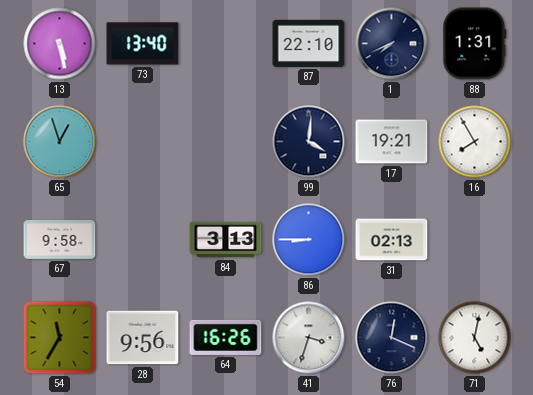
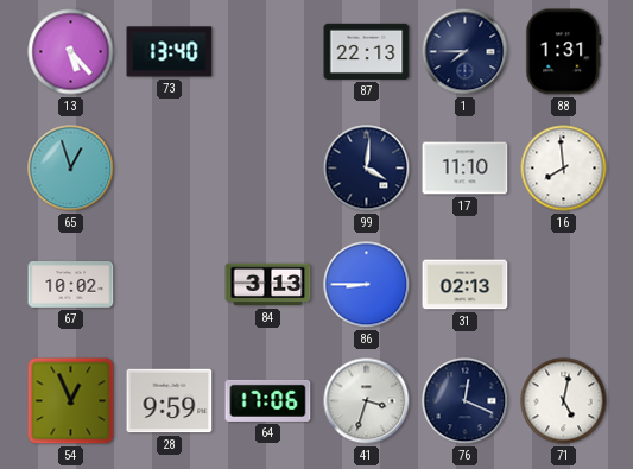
13: 5:28 -> 5:23 (71, 52)
87: 22:10 -> 22:13 (367, 51)
1: 7:41 -> 7:45 (466, 52)
17: 19:21 -> 11:10 (466, 169)
16: 7:55 -> 7:59 (564, 169)
67: 9:58 -> 10:02 (71, 285)
54: 11:35 -> 12:56 (71, 401)
28: 9:56 -> 9:59 (170, 401)
64: 16:26 -> 17:06 (268, 400)
